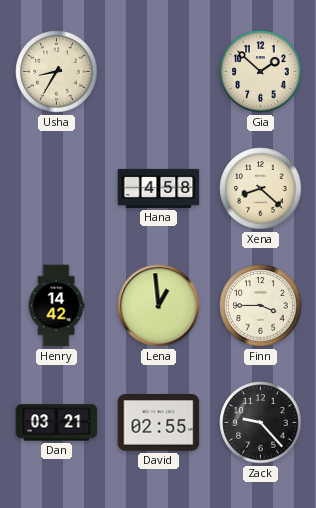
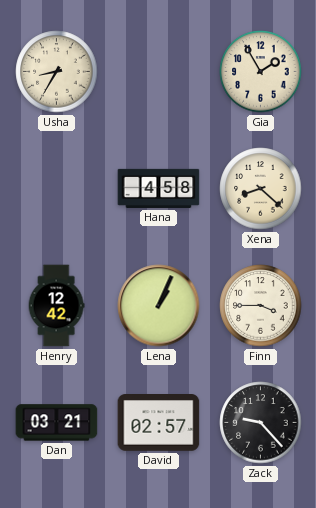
Gia: 1:52 -> 1:55 (261, 72)
Henry: 14:42 -> 12:42 (56, 306)
Lena: 12:59 -> 1:04 (159, 306)
David: 02:55 -> 02:57 (159, 423)
